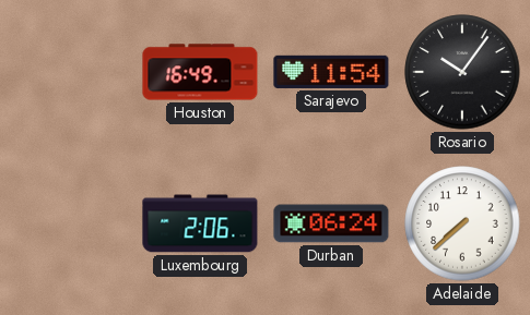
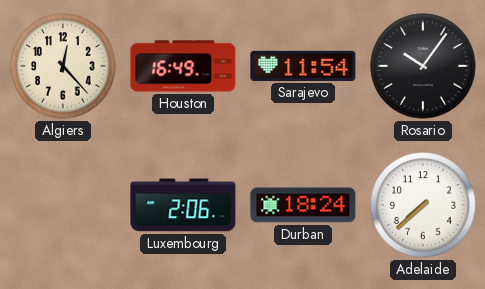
Algiers: none -> 12:23 (63, 66)
Durban: 06:24 -> 18:24 (303, 205)
